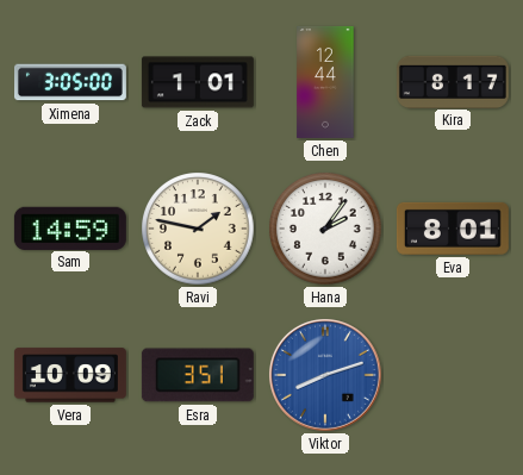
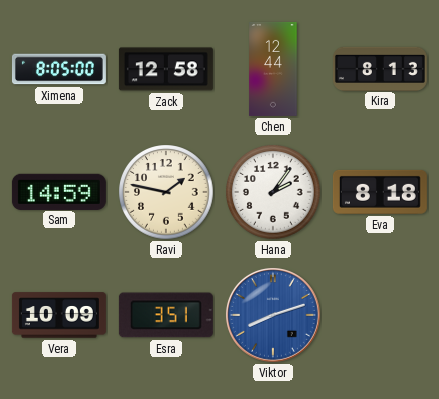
Ximena: 3:05 -> 8:05 (59, 69)
Zack: 1:01 -> 12:58 (166, 69)
Kira: 8:17 -> 8:13 (380, 68)
Eva: 8:01 -> 8:18 (380, 192)
